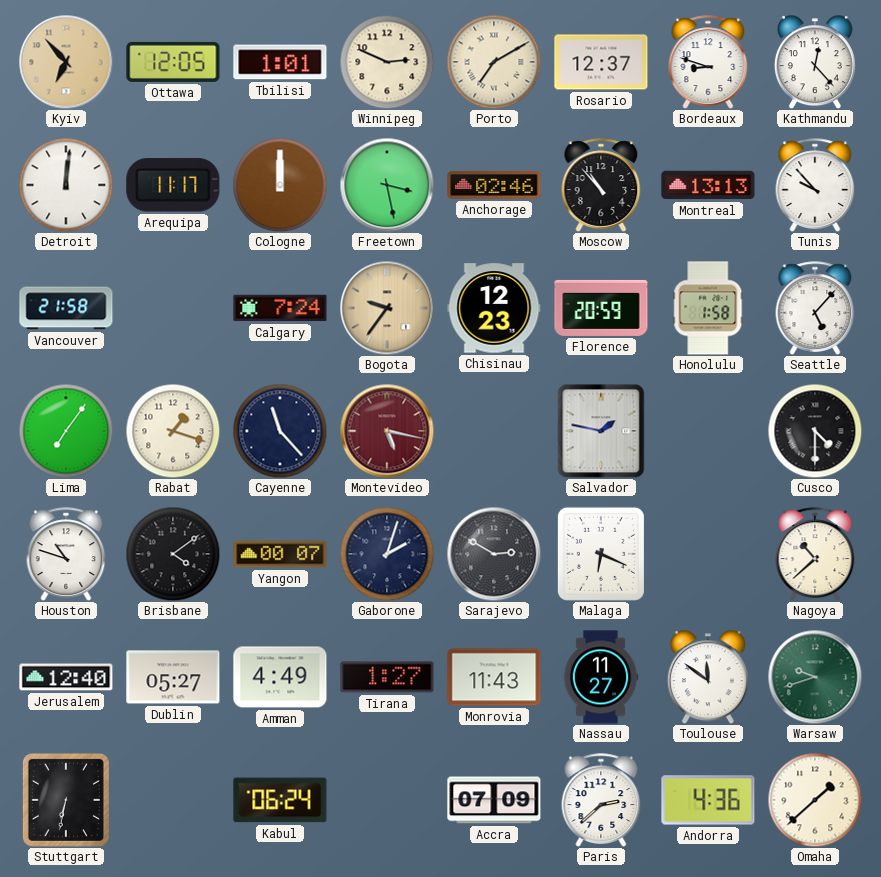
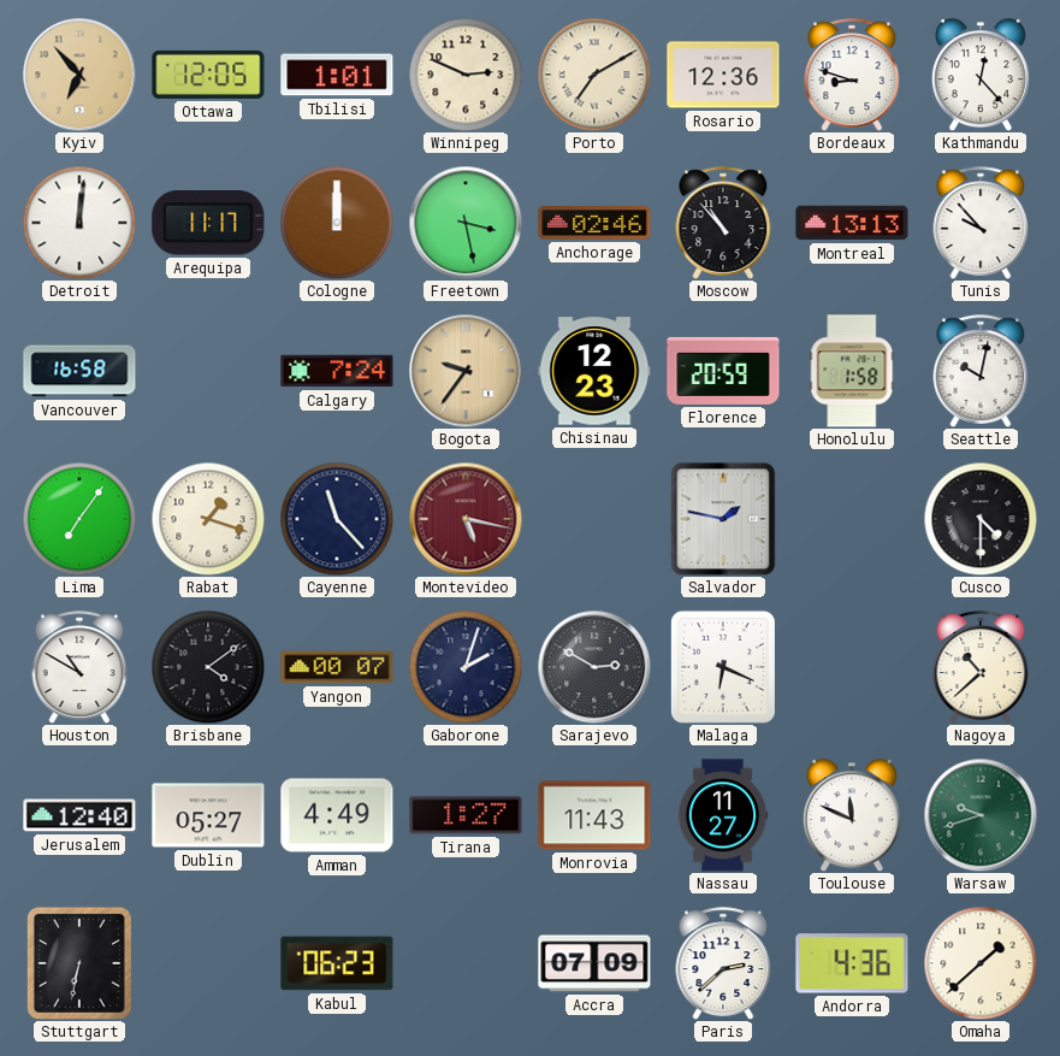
Rosario: 12:37 -> 12:36 (723, 75)
Vancouver: 21:58 -> 16:58 (79, 371)
Seattle: 5:07 -> 10:02 (981, 371)
Houston: 10:48 -> 10:50 (79, 667)
Toulouse: 11:51 -> 11:49 (852, 815)
Kabul: 06:24 -> 06:23 (337, 963)
